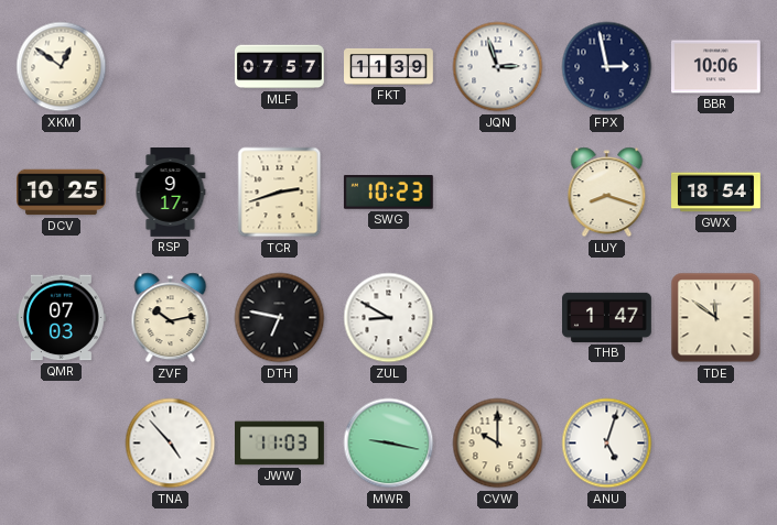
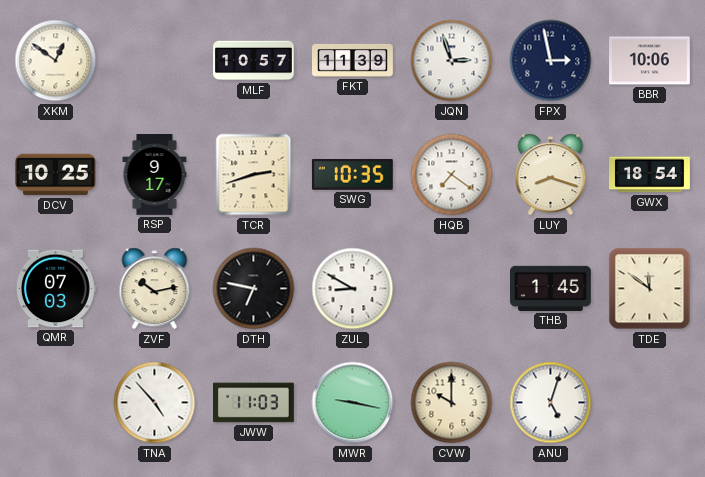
MLF: 07:57 -> 10:57 (254, 61)
SWG: 10:23 -> 10:35 (352, 174)
HQB: none -> 7:21 (452, 175)
THB: 1:47 -> 1:45 (551, 288)
